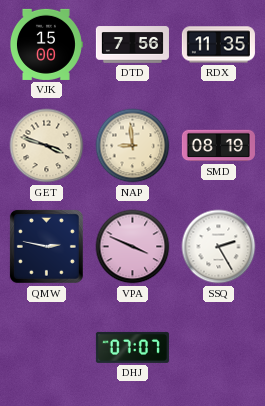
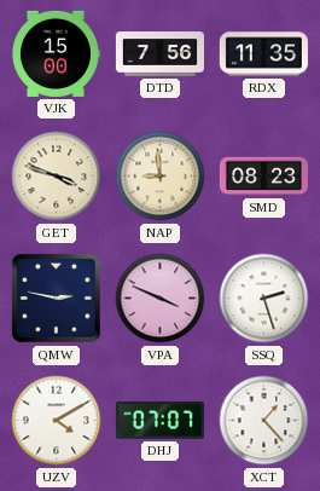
SMD: 08:19 -> 08:23 (263, 177)
SSQ: 2:25 -> 2:27 (264, 299)
UZV: none -> 4:10 (57, 421)
XCT: none -> 1:23 (264, 421)
